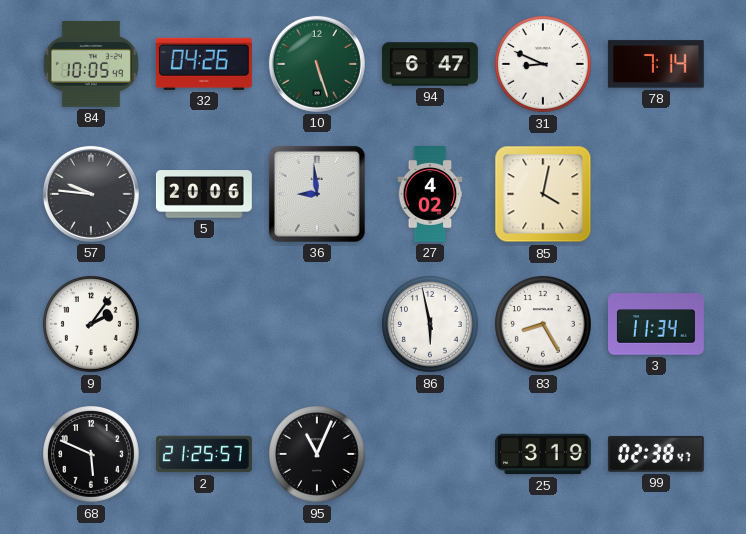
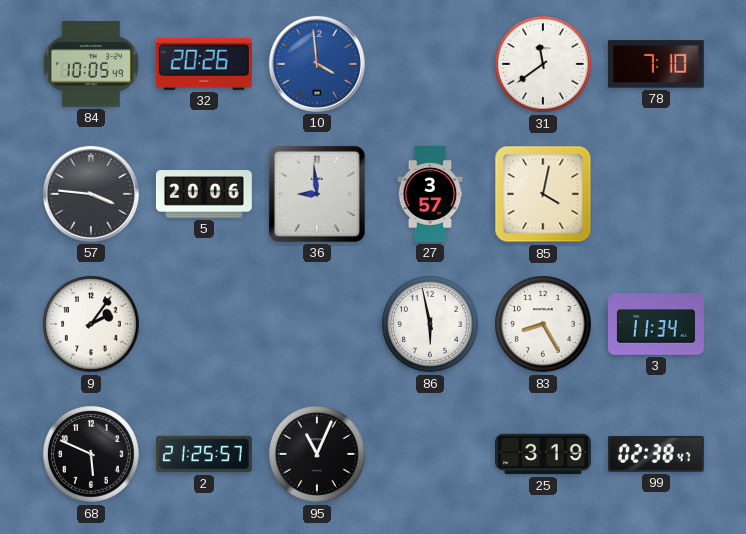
32: 04:26 -> 20:26 (204, 64)
10: 5:27 -> 3:59 (317, 64)
10 dial: green -> blue (317, 64)
94: 6:47 -> none (431, 64)
31: 8:49 -> 11:39 (544, 65)
78: 7:14 -> 7:10 (656, 64)
57: 9:46 -> 3:46 (91, 194)
27: 4:02 -> 3:57 (430, 195)
